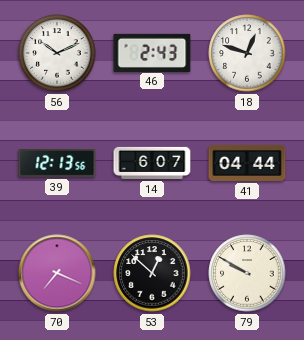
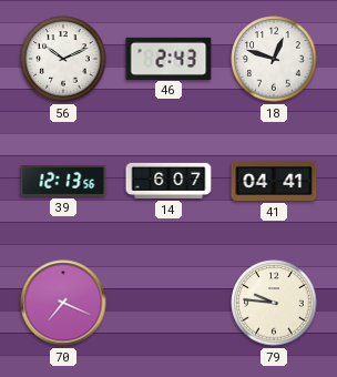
41: 04:44 -> 04:41 (274, 181)
53: 12:52 -> none (152, 273)
79: 9:50 -> 9:46 (274, 303)
